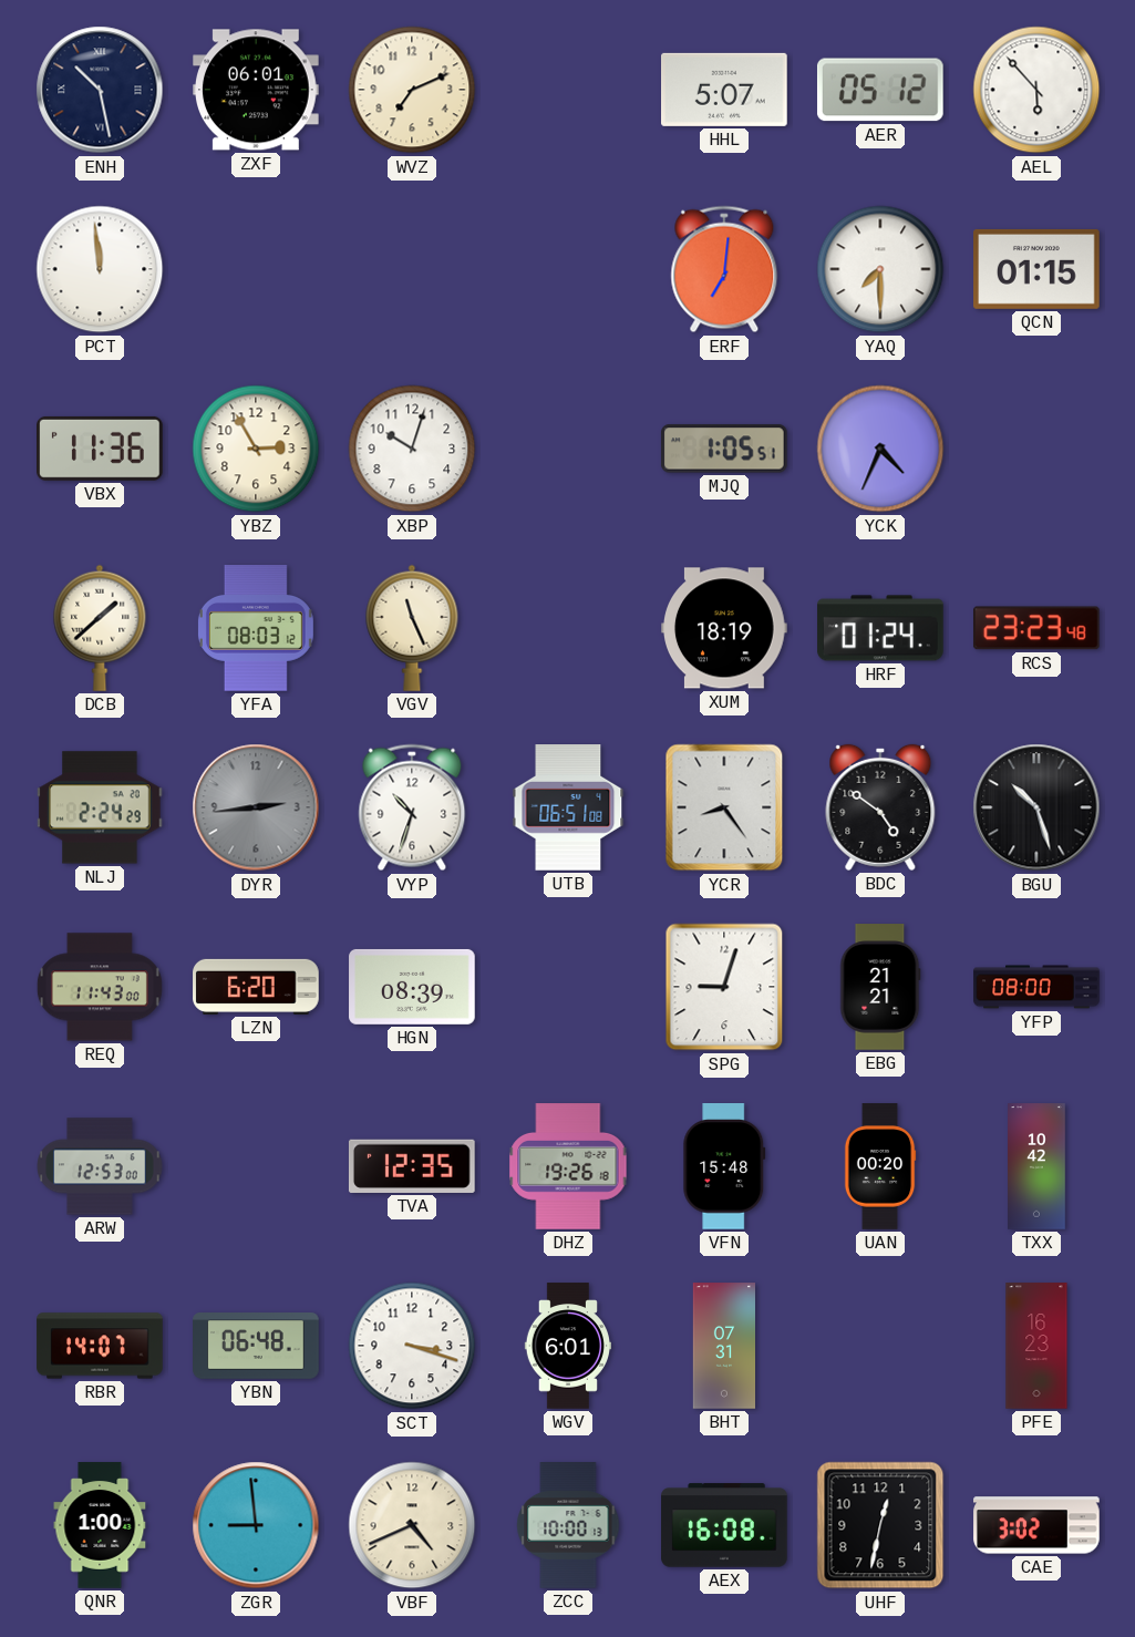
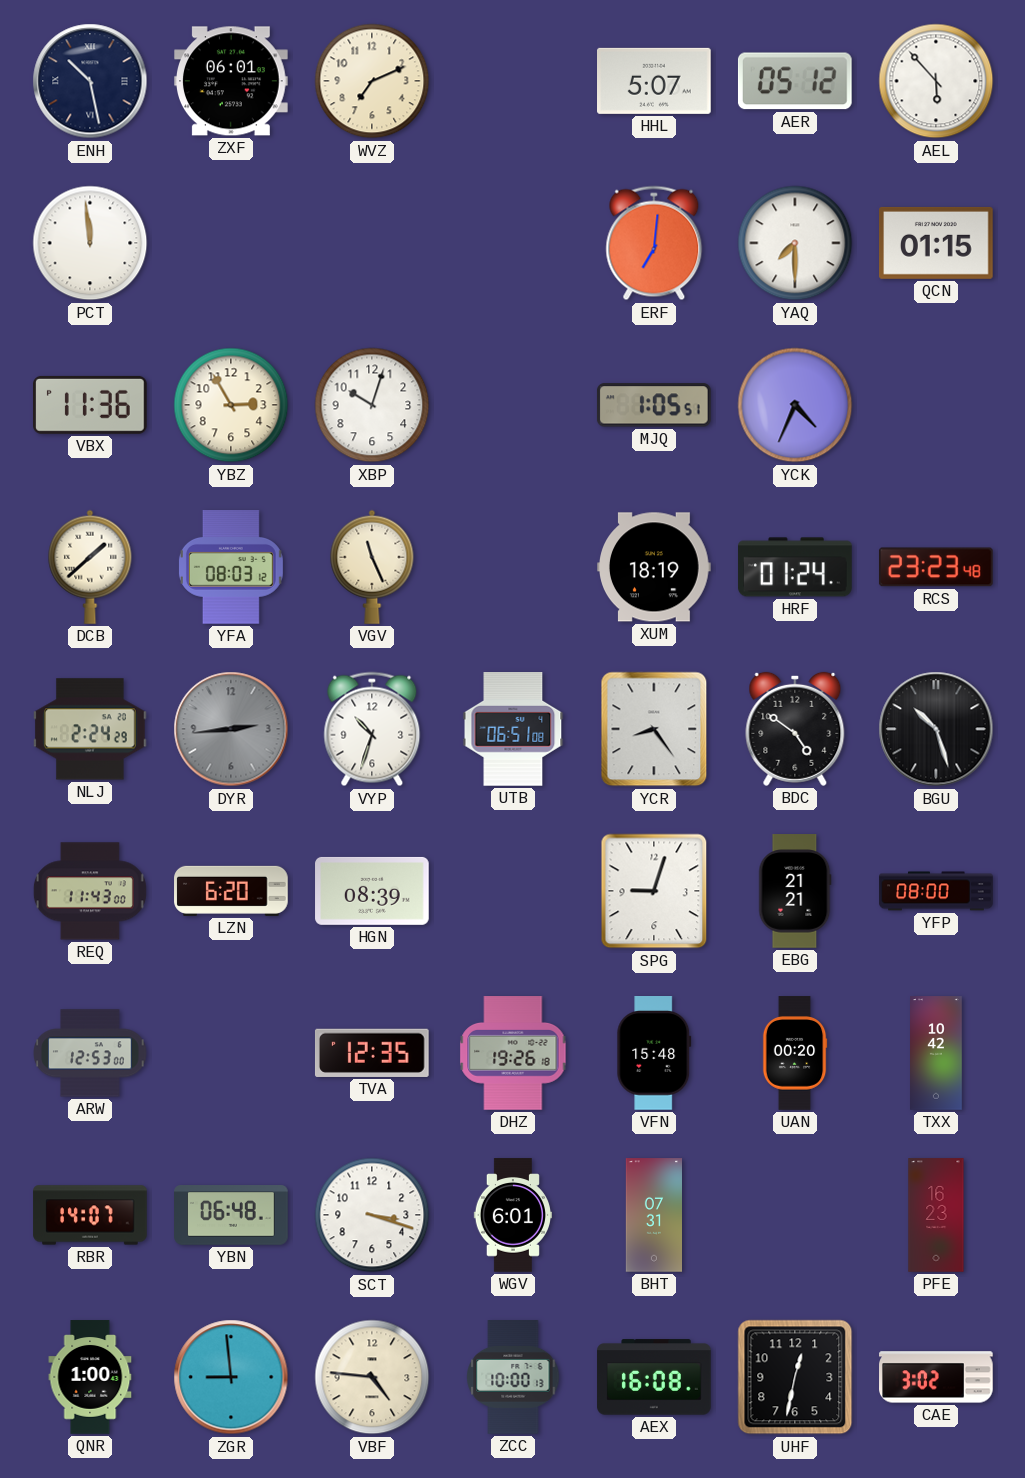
VBF: 4:41 -> 4:46 (372, 1377)
